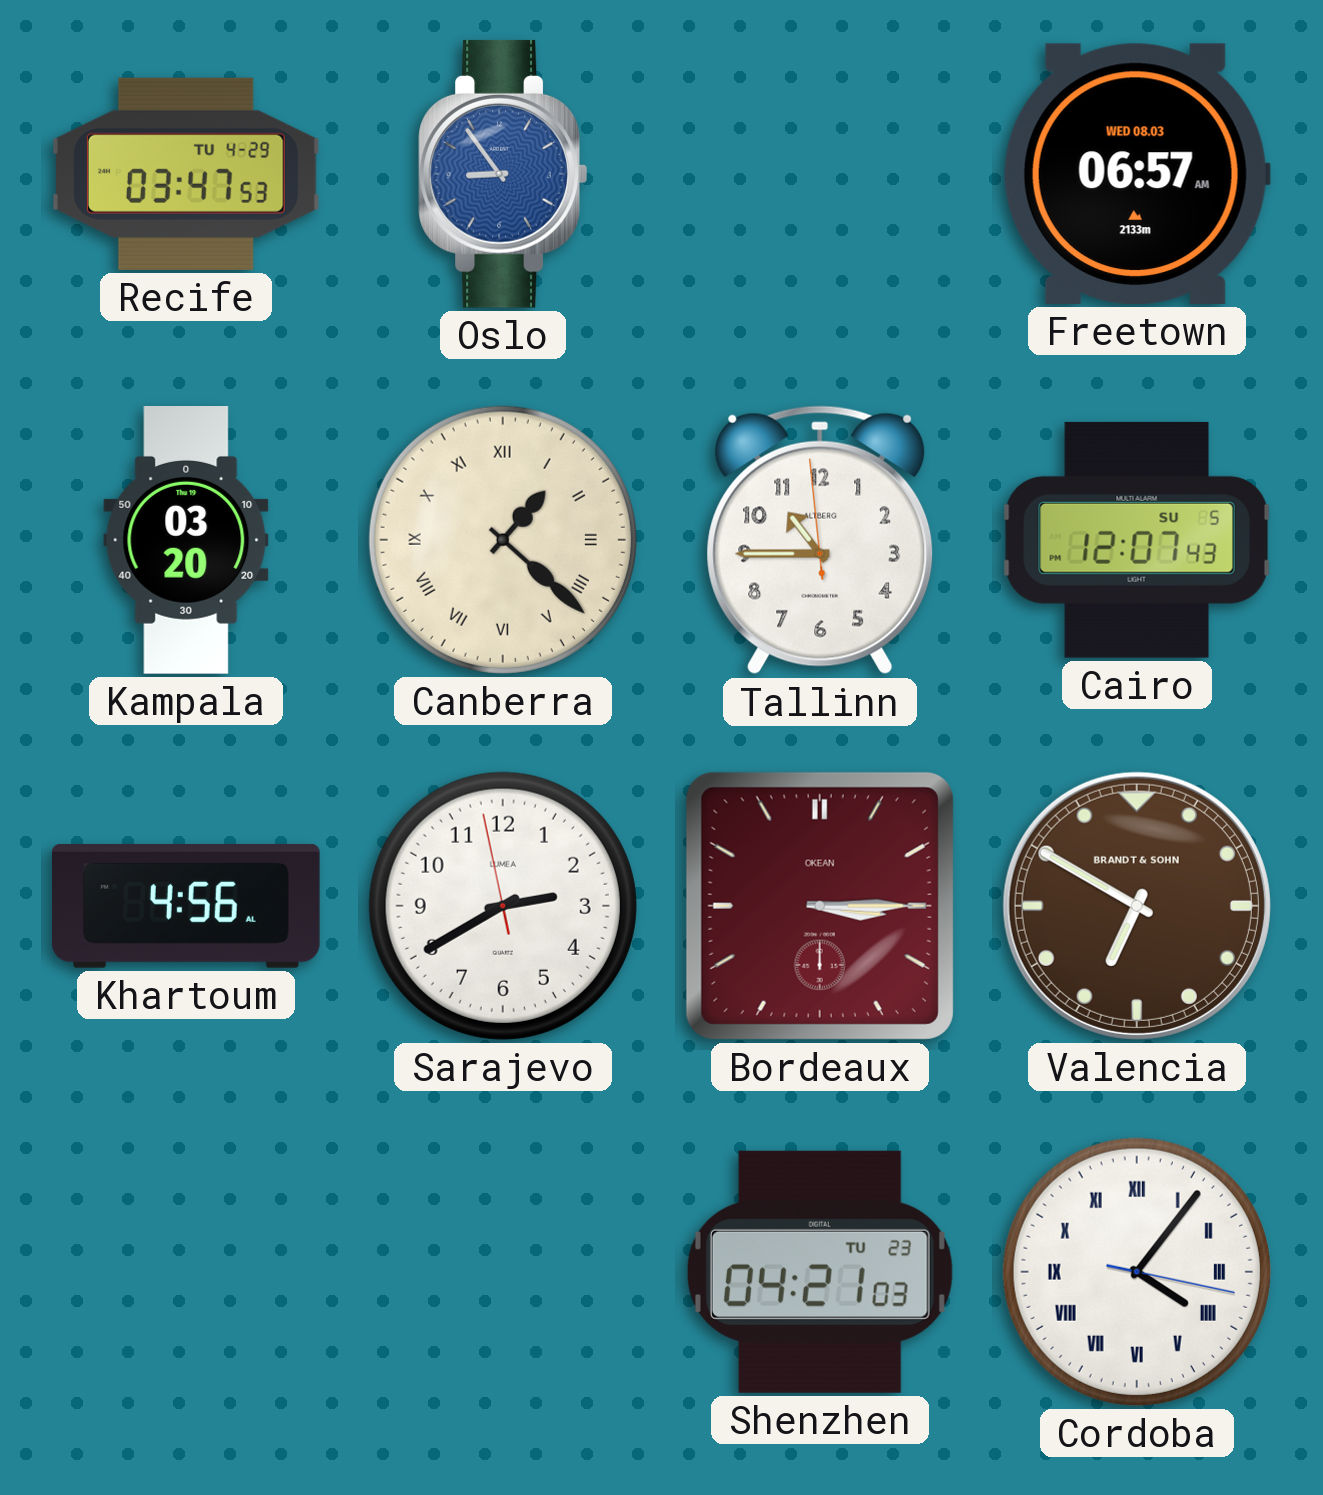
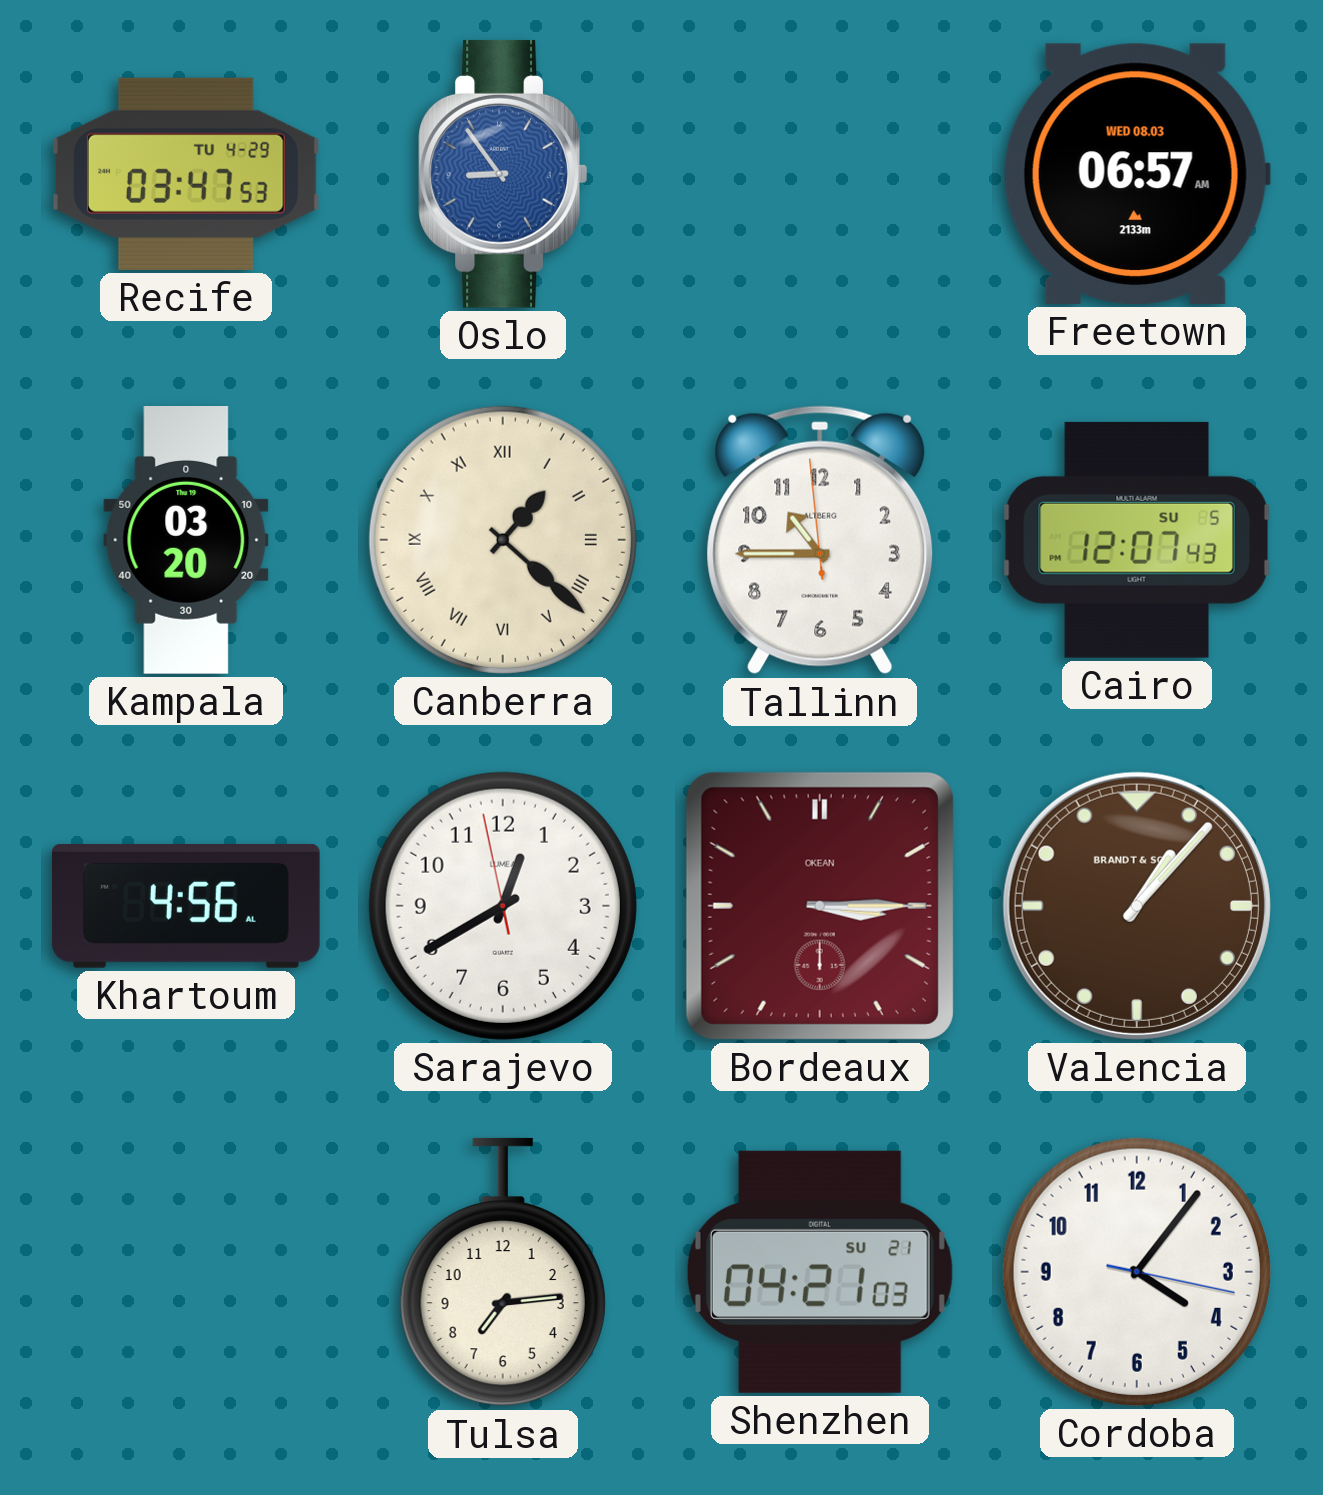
Sarajevo: 2:39 -> 12:39 (503, 906)
Valencia: 6:50 -> 1:07 (1137, 906)
Tulsa: none -> 7:14 (503, 1272)
Shenzhen date: TU 23 -> SU 21 (820, 1272)
Cordoba numerals: Roman -> Arabic (1137, 1272)
